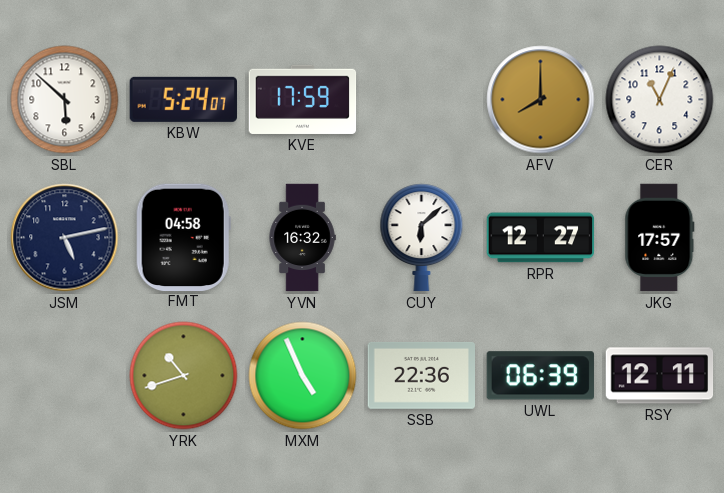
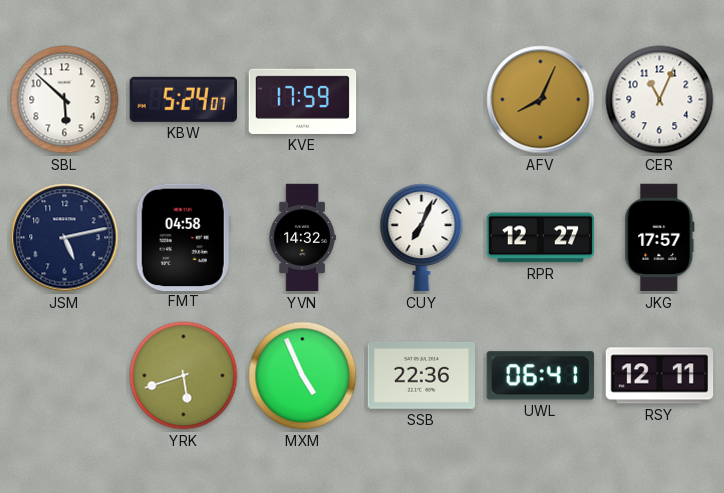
AFV: 8:00 -> 8:04 (541, 100)
YVN: 16:32 -> 14:32 (302, 238)
CUY: 6:08 -> 7:04 (422, 238)
YRK: 10:42 -> 5:42 (184, 376)
UWL: 06:39 -> 06:41 (540, 376)
